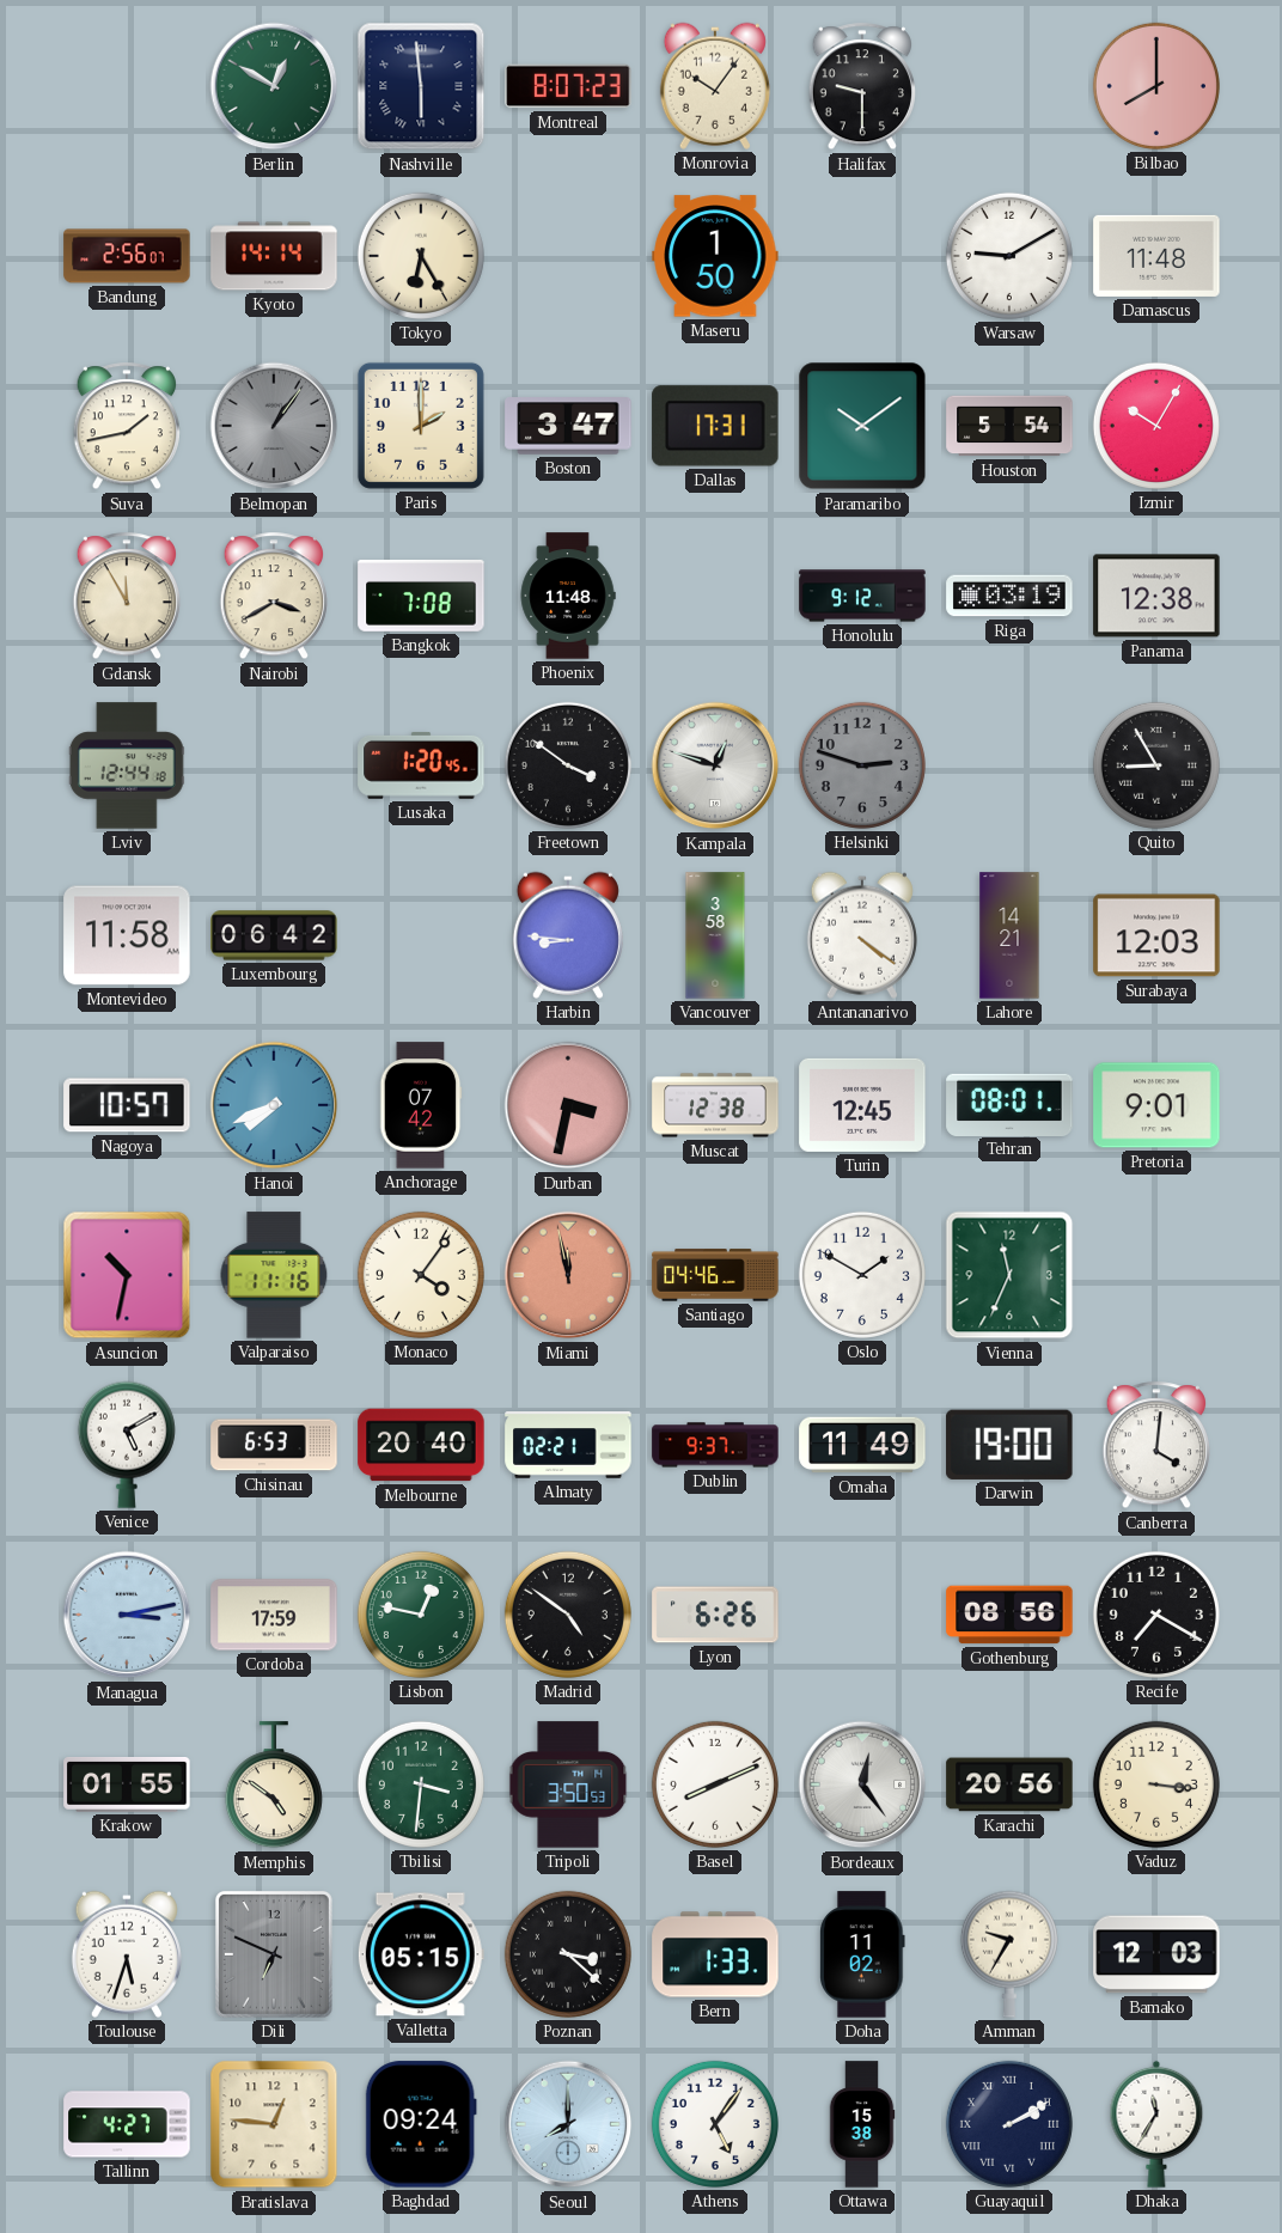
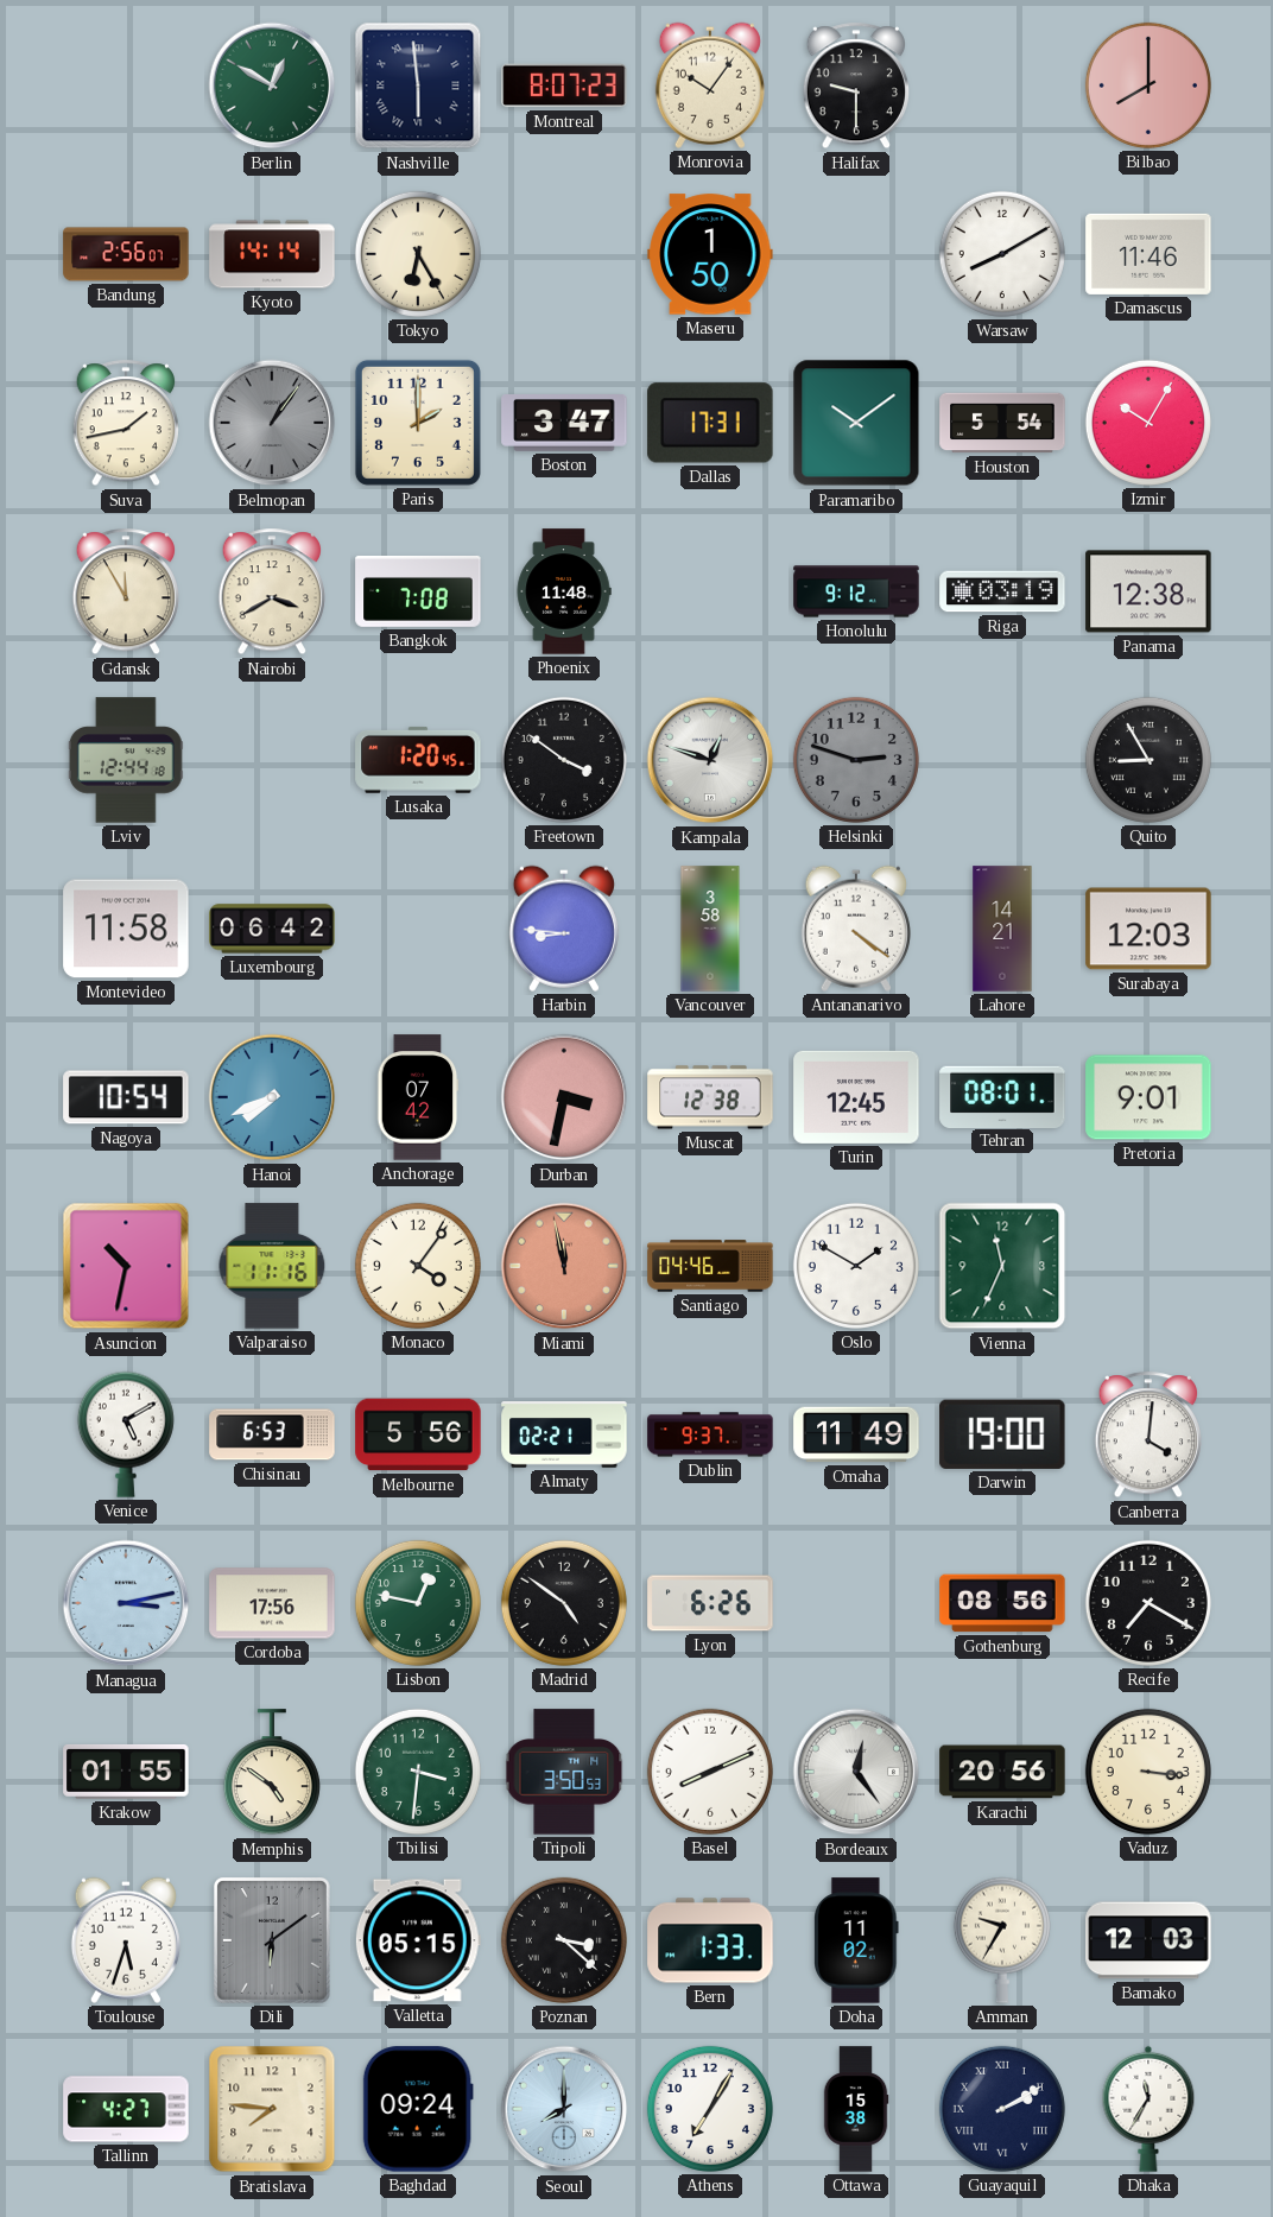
Warsaw: 9:10 -> 8:10 (1002, 254)
Damascus: 11:48 -> 11:46 (1148, 254)
Nagoya: 10:57 -> 10:54 (126, 1097)
Melbourne: 20:40 -> 5:56 (418, 1434)
Cordoba: 17:59 -> 17:56 (272, 1603)
Dili: 6:49 -> 6:09 (272, 1940)
Bratislava: 12:46 -> 7:46 (272, 2109)
Athens: 5:06 -> 7:05 (710, 2109)
